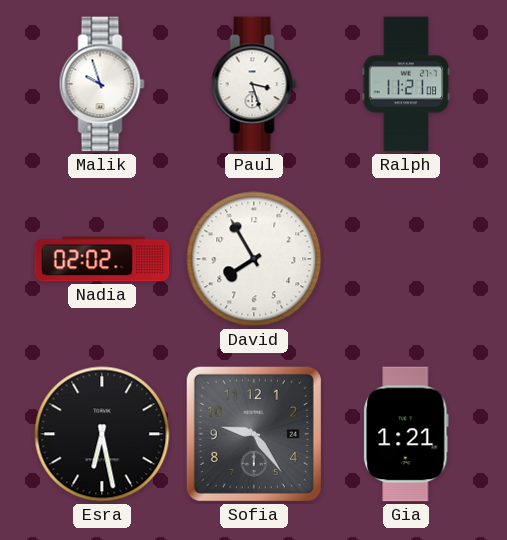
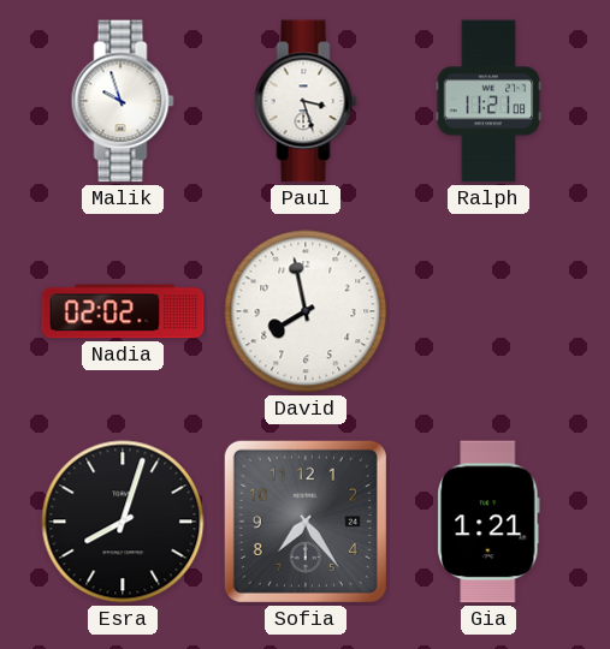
David: 7:55 -> 7:58 (306, 311)
Esra: 6:28 -> 8:03 (123, 522)
Sofia: 9:24 -> 7:24 (306, 522)
